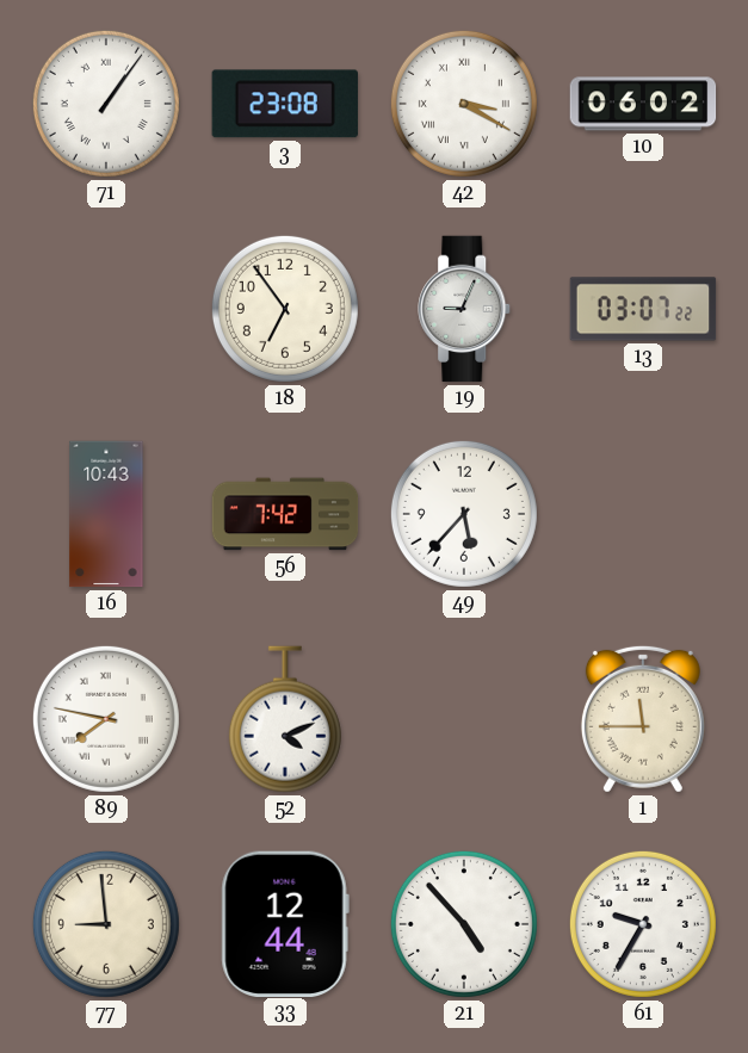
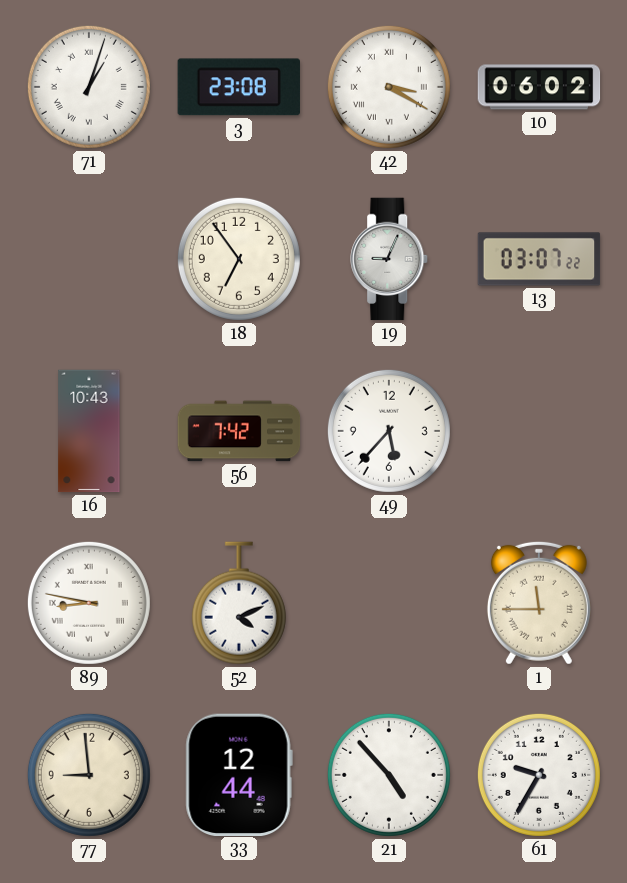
71: 1:06 -> 1:03 (89, 87)
89: 7:47 -> 8:47 (89, 603)
